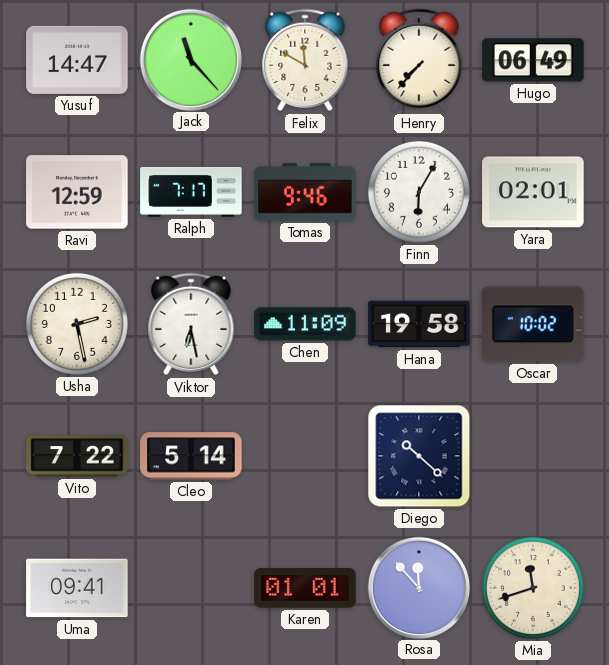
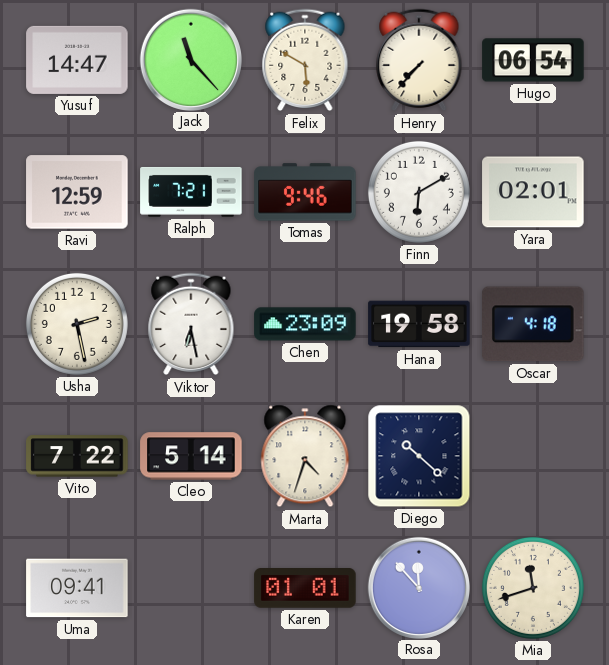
Felix: 11:50 -> 5:50 (305, 60)
Hugo: 06:49 -> 06:54 (533, 60)
Ralph: 7:17 -> 7:21 (191, 192)
Finn: 6:05 -> 6:10 (419, 192)
Chen: 11:09 -> 23:09 (305, 324)
Oscar: 10:02 -> 4:18 (534, 324)
Marta: none -> 4:33 (305, 456)
